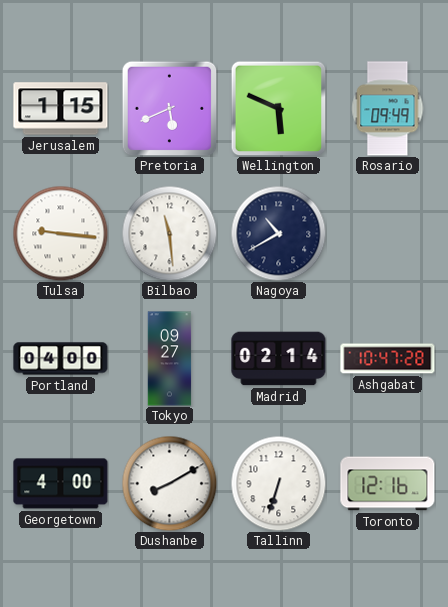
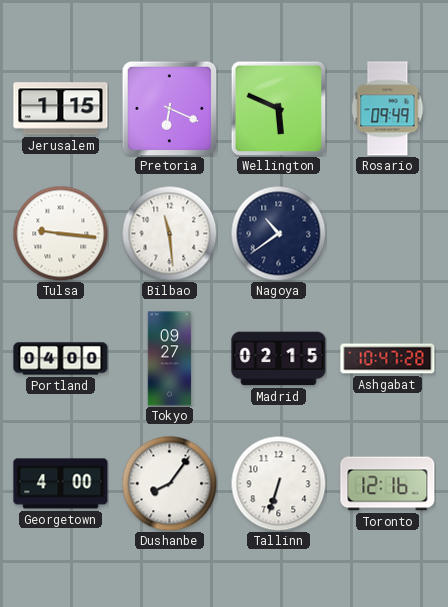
Pretoria: 5:41 -> 6:19 (169, 108)
Nagoya: 10:40 -> 10:39 (278, 233)
Madrid: 02:14 -> 02:15 (279, 359)
Dushanbe: 8:10 -> 8:06 (169, 483)
